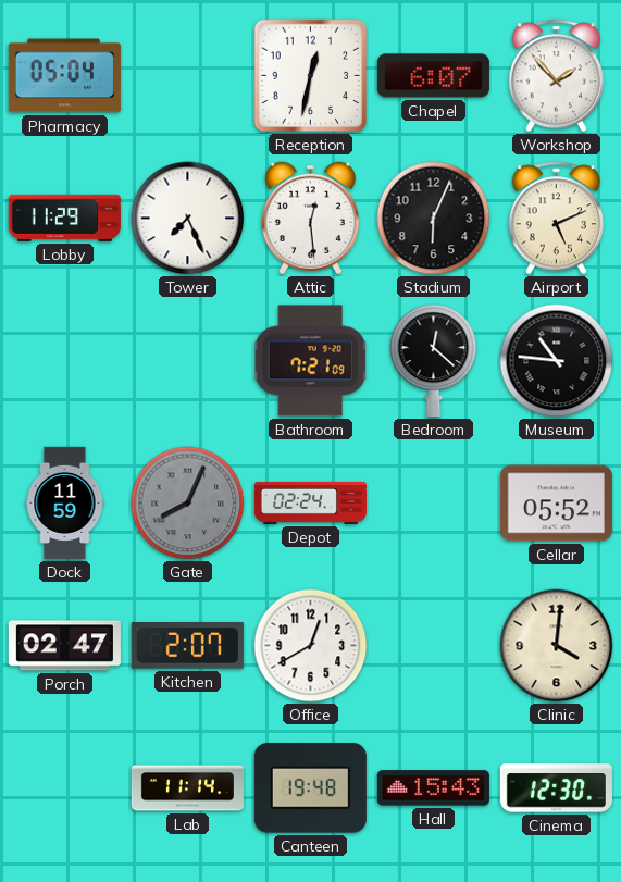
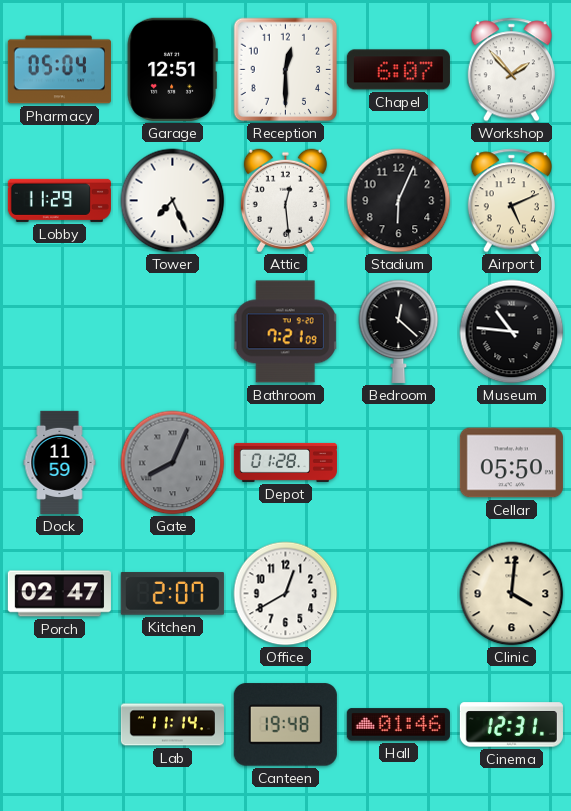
Garage: none -> 12:51 (172, 69)
Reception: 12:32 -> 12:30 (286, 70)
Depot: 02:24 -> 01:28 (285, 462)
Cellar: 05:52 -> 05:50 (511, 463)
Hall: 15:43 -> 01:46 (398, 725)
Cinema: 12:30 -> 12:31 (511, 725)
